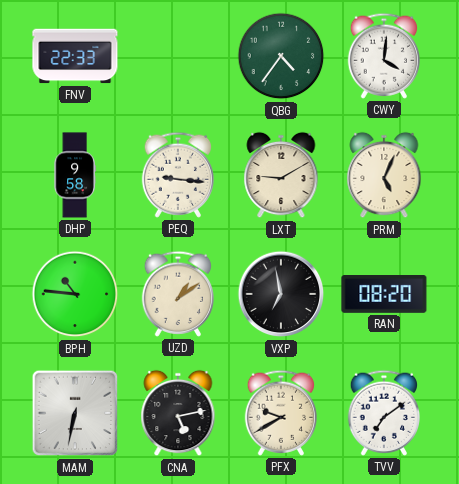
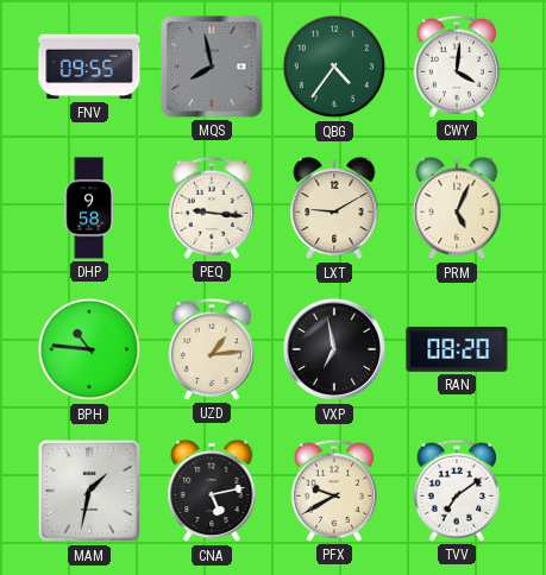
FNV: 22:33 -> 09:55 (89, 67)
MQS: none -> 7:58 (212, 67)
UZD: 1:09 -> 1:14 (211, 349)
MAM: 6:32 -> 1:32 (89, 491)
